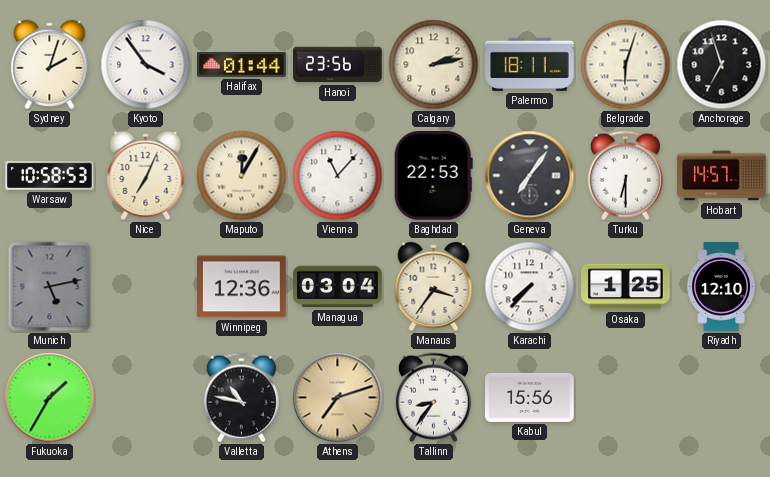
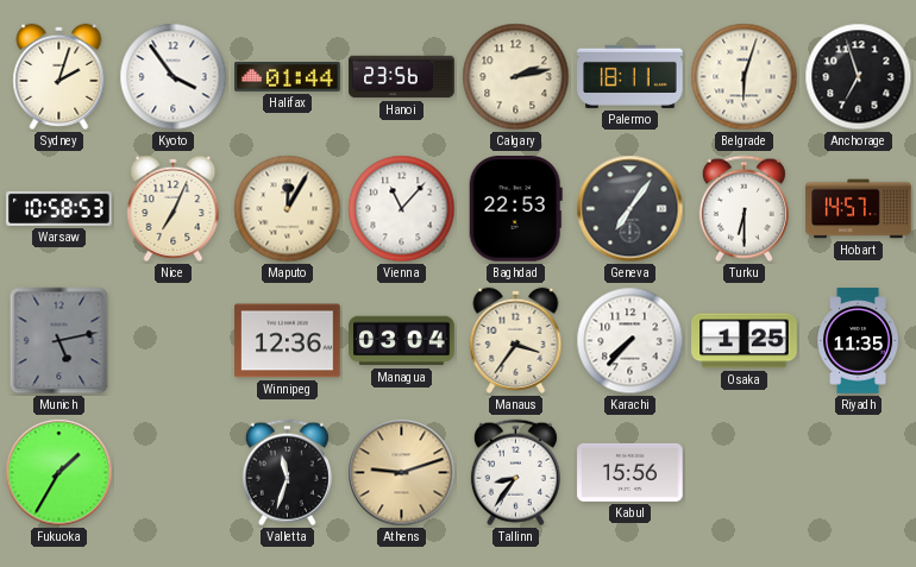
Riyadh: 12:10 -> 11:35 (859, 341)
Valletta: 10:47 -> 11:33 (287, 473)
Athens: 7:12 -> 9:12 (402, 473)
